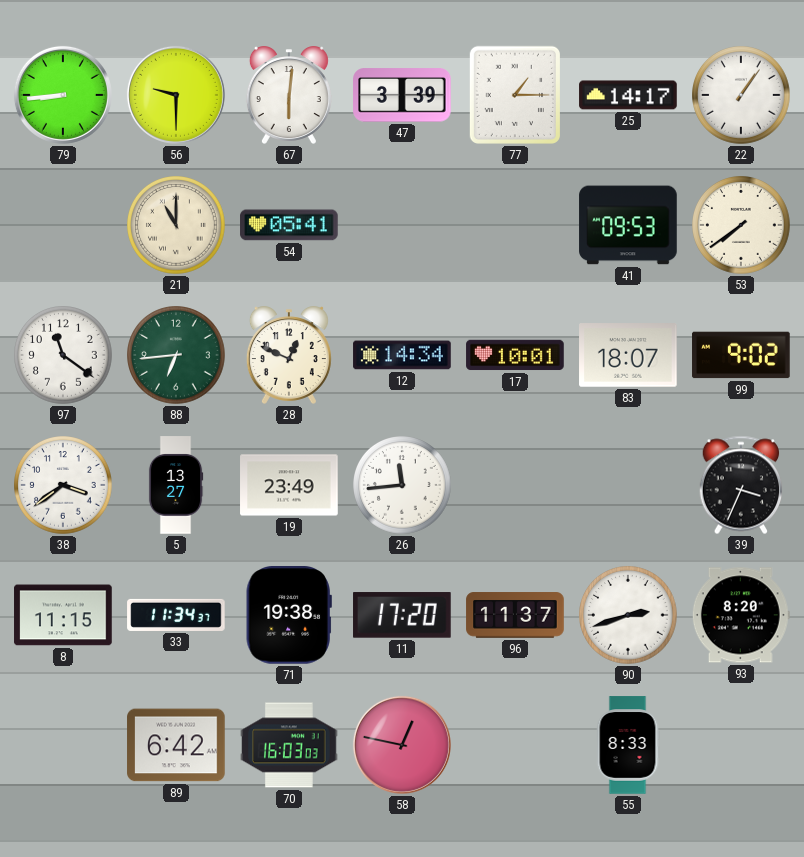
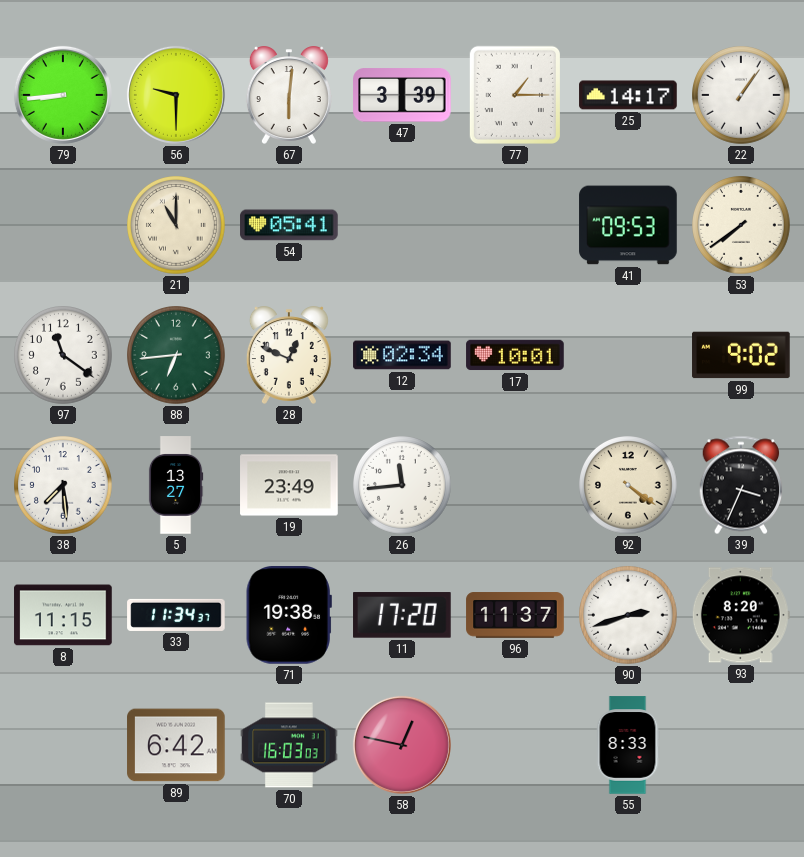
12: 14:34 -> 02:34 (402, 355)
83: 18:07 -> none (628, 355)
38: 3:39 -> 7:29 (64, 486)
92: none -> 4:21 (629, 486)
